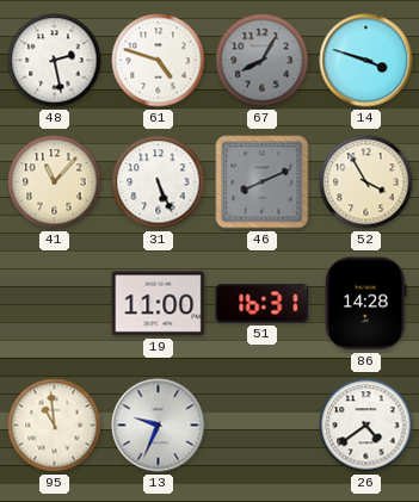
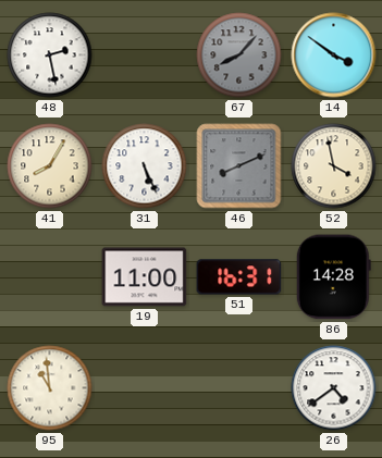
61: 4:48 -> none (159, 61)
67: 8:05 -> 8:07 (239, 55)
14: 3:48 -> 3:51 (334, 55)
41: 11:07 -> 8:05 (50, 166)
52: 3:55 -> 3:58 (334, 166)
13: 9:34 -> none (159, 426)
